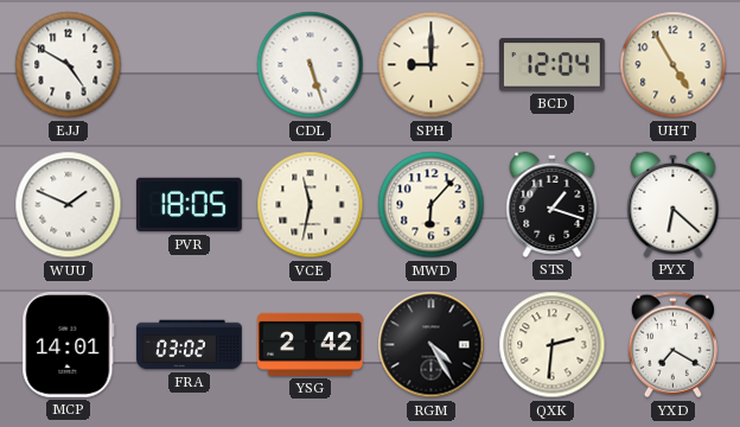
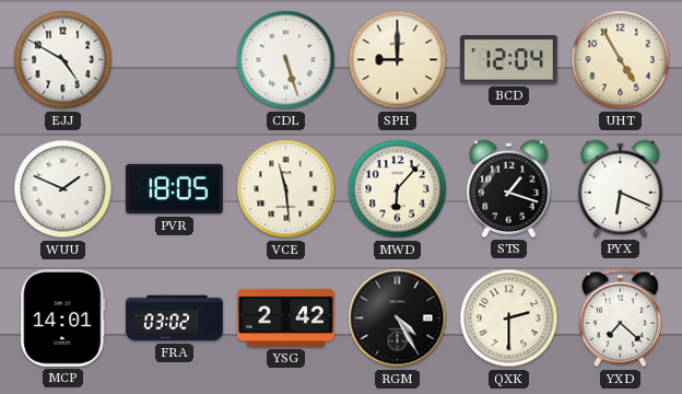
VCE: 11:32 -> 11:29 (286, 189)
PYX: 6:22 -> 6:19 (621, 188)
QXK: 2:31 -> 2:30 (509, 318)
YXD: 7:20 -> 7:22 (620, 318)
